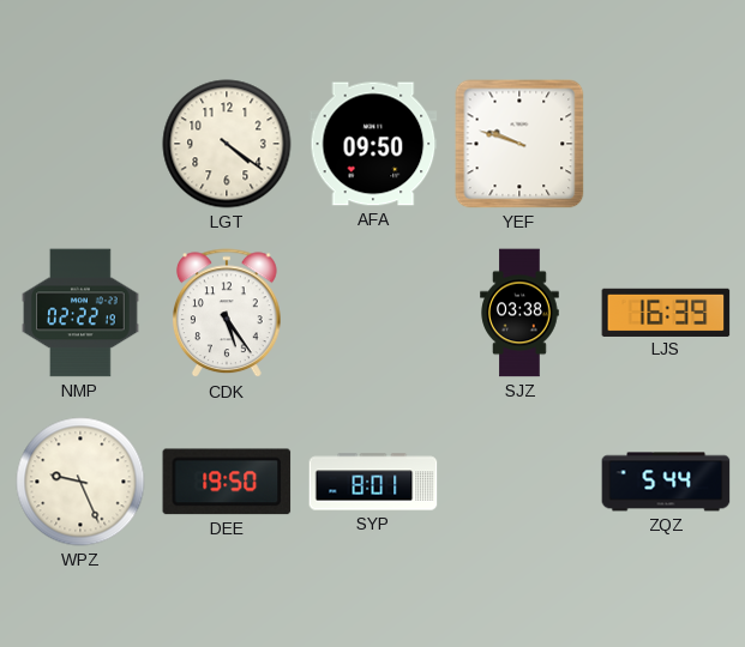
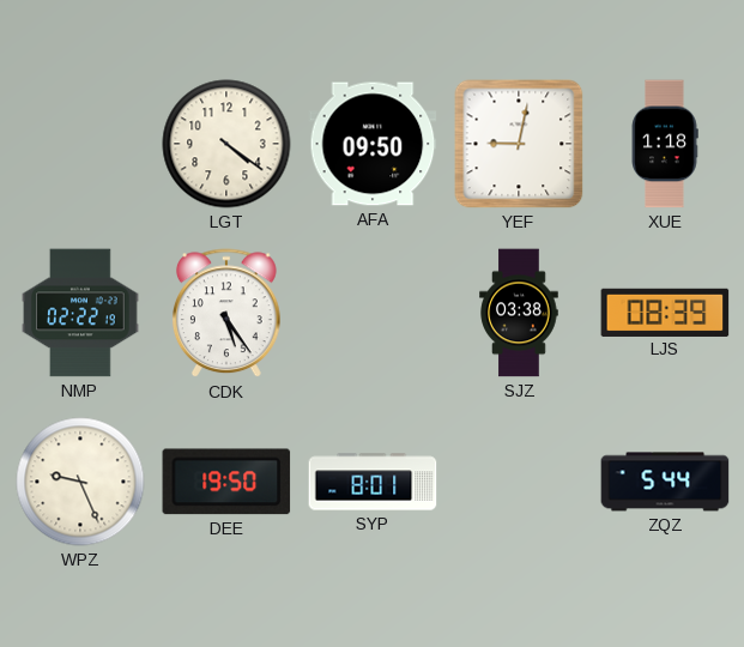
YEF: 9:48 -> 9:02 (519, 144)
XUE: none -> 1:18 (665, 144)
LJS: 16:39 -> 08:39 (665, 312)
